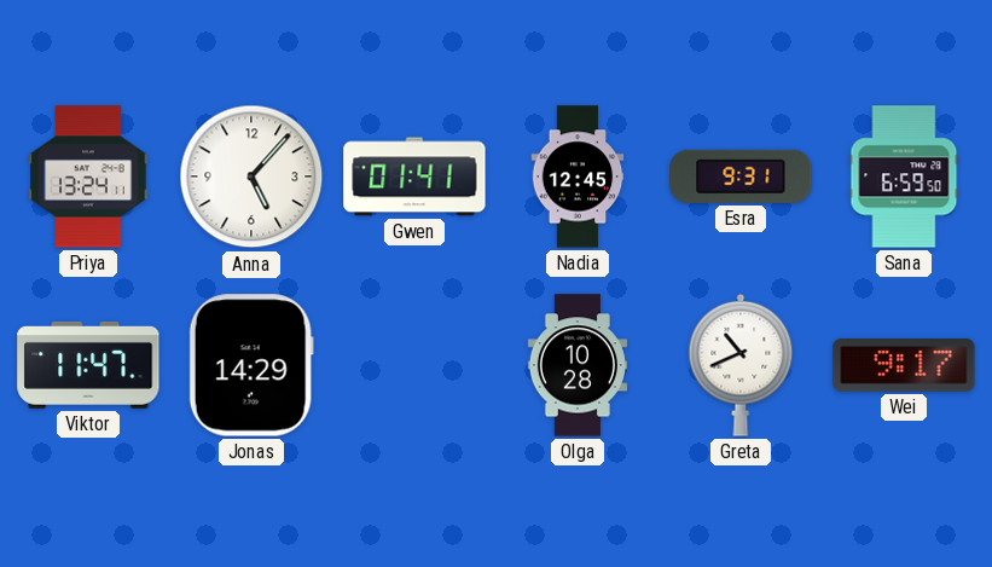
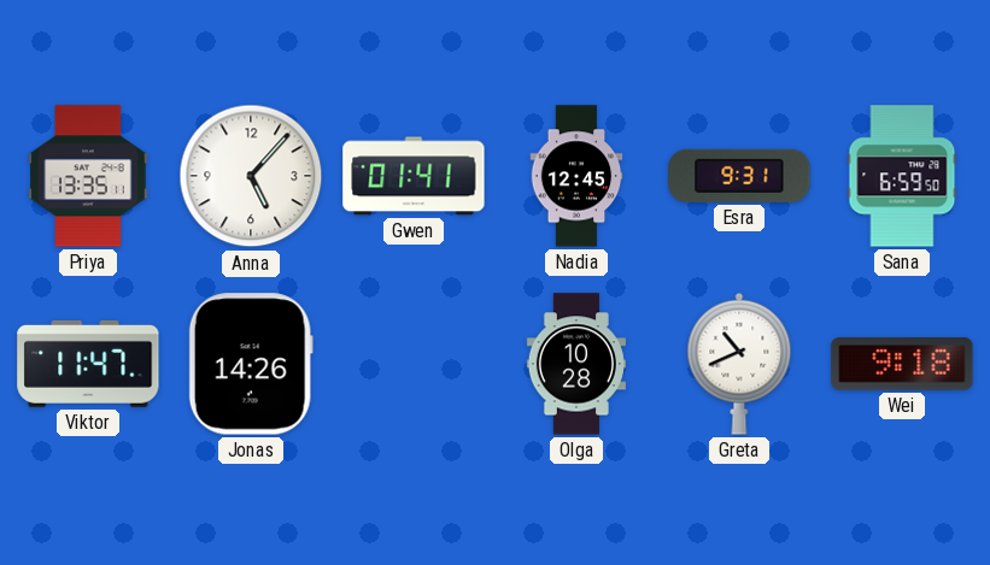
Priya: 13:24 -> 13:35 (88, 176)
Jonas: 14:29 -> 14:26 (251, 364)
Wei: 9:17 -> 9:18 (902, 365)
